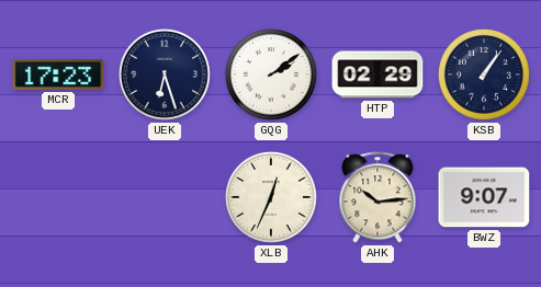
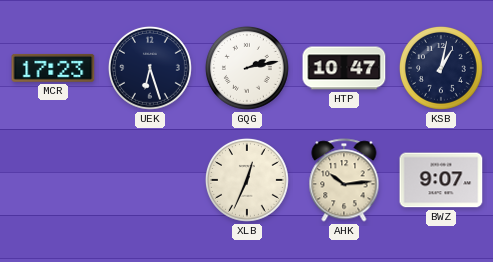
GQG: 2:09 -> 2:13 (247, 68)
HTP: 02:29 -> 10:47 (344, 68)
KSB: 1:06 -> 1:02 (441, 68)
